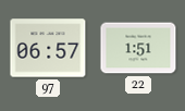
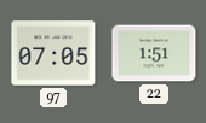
97: 06:57 -> 07:05 (53, 53)
